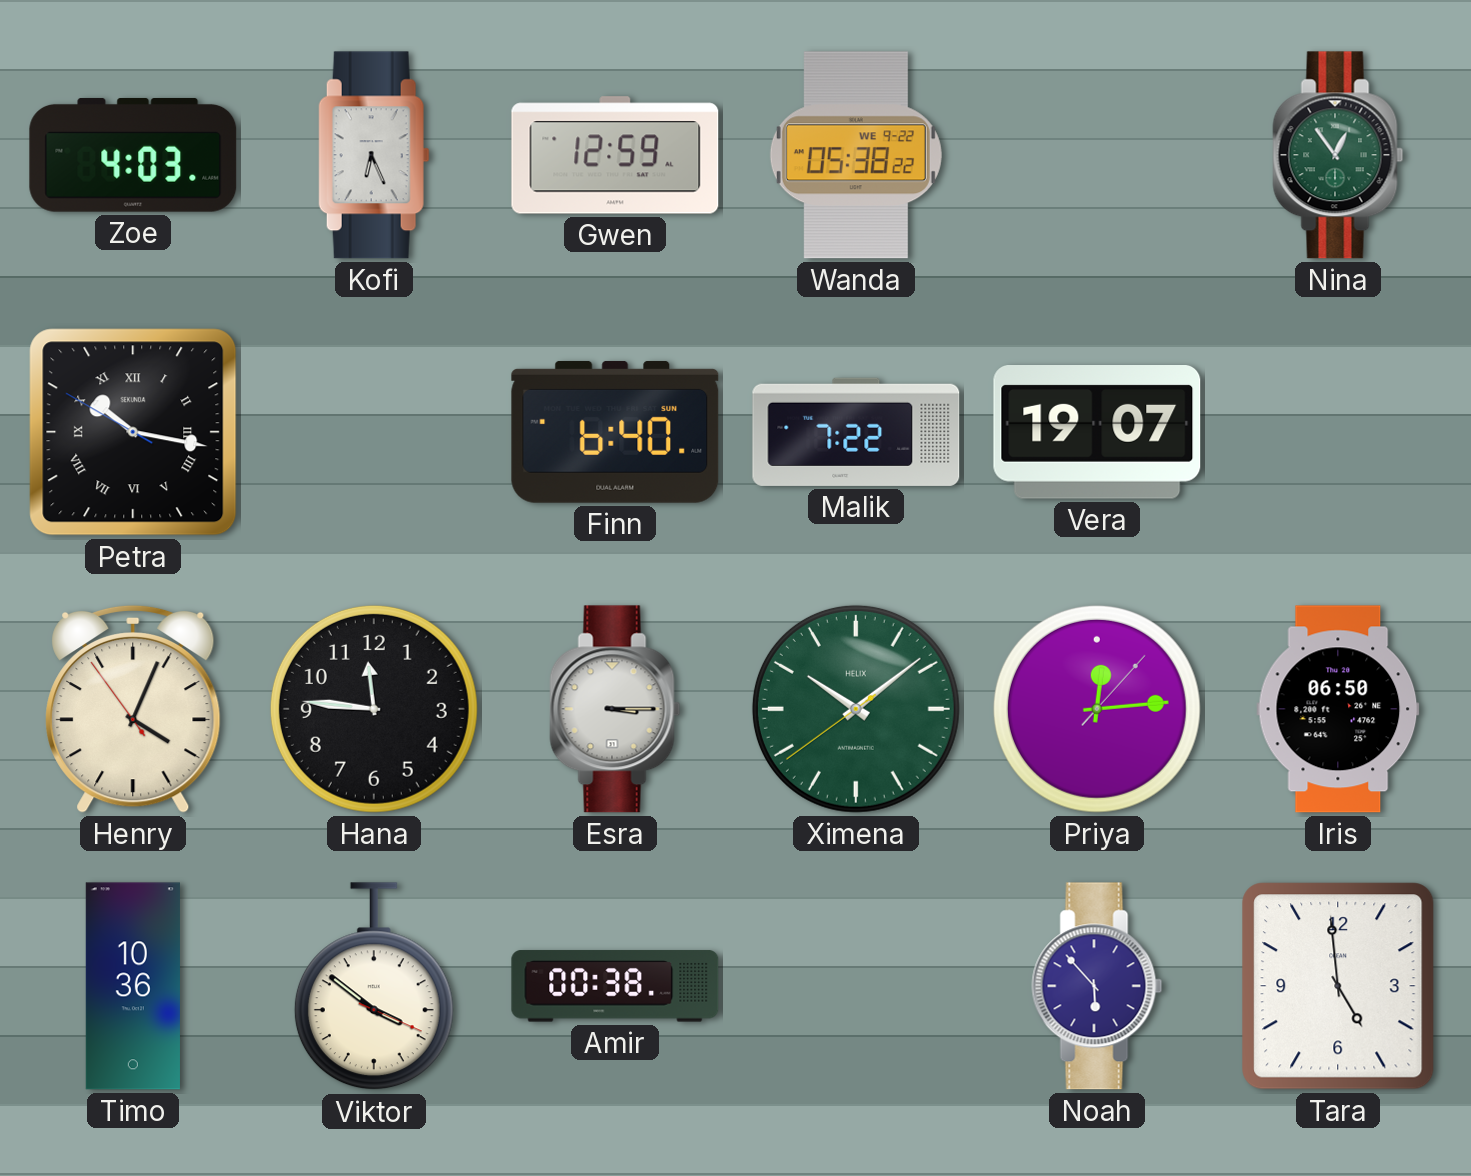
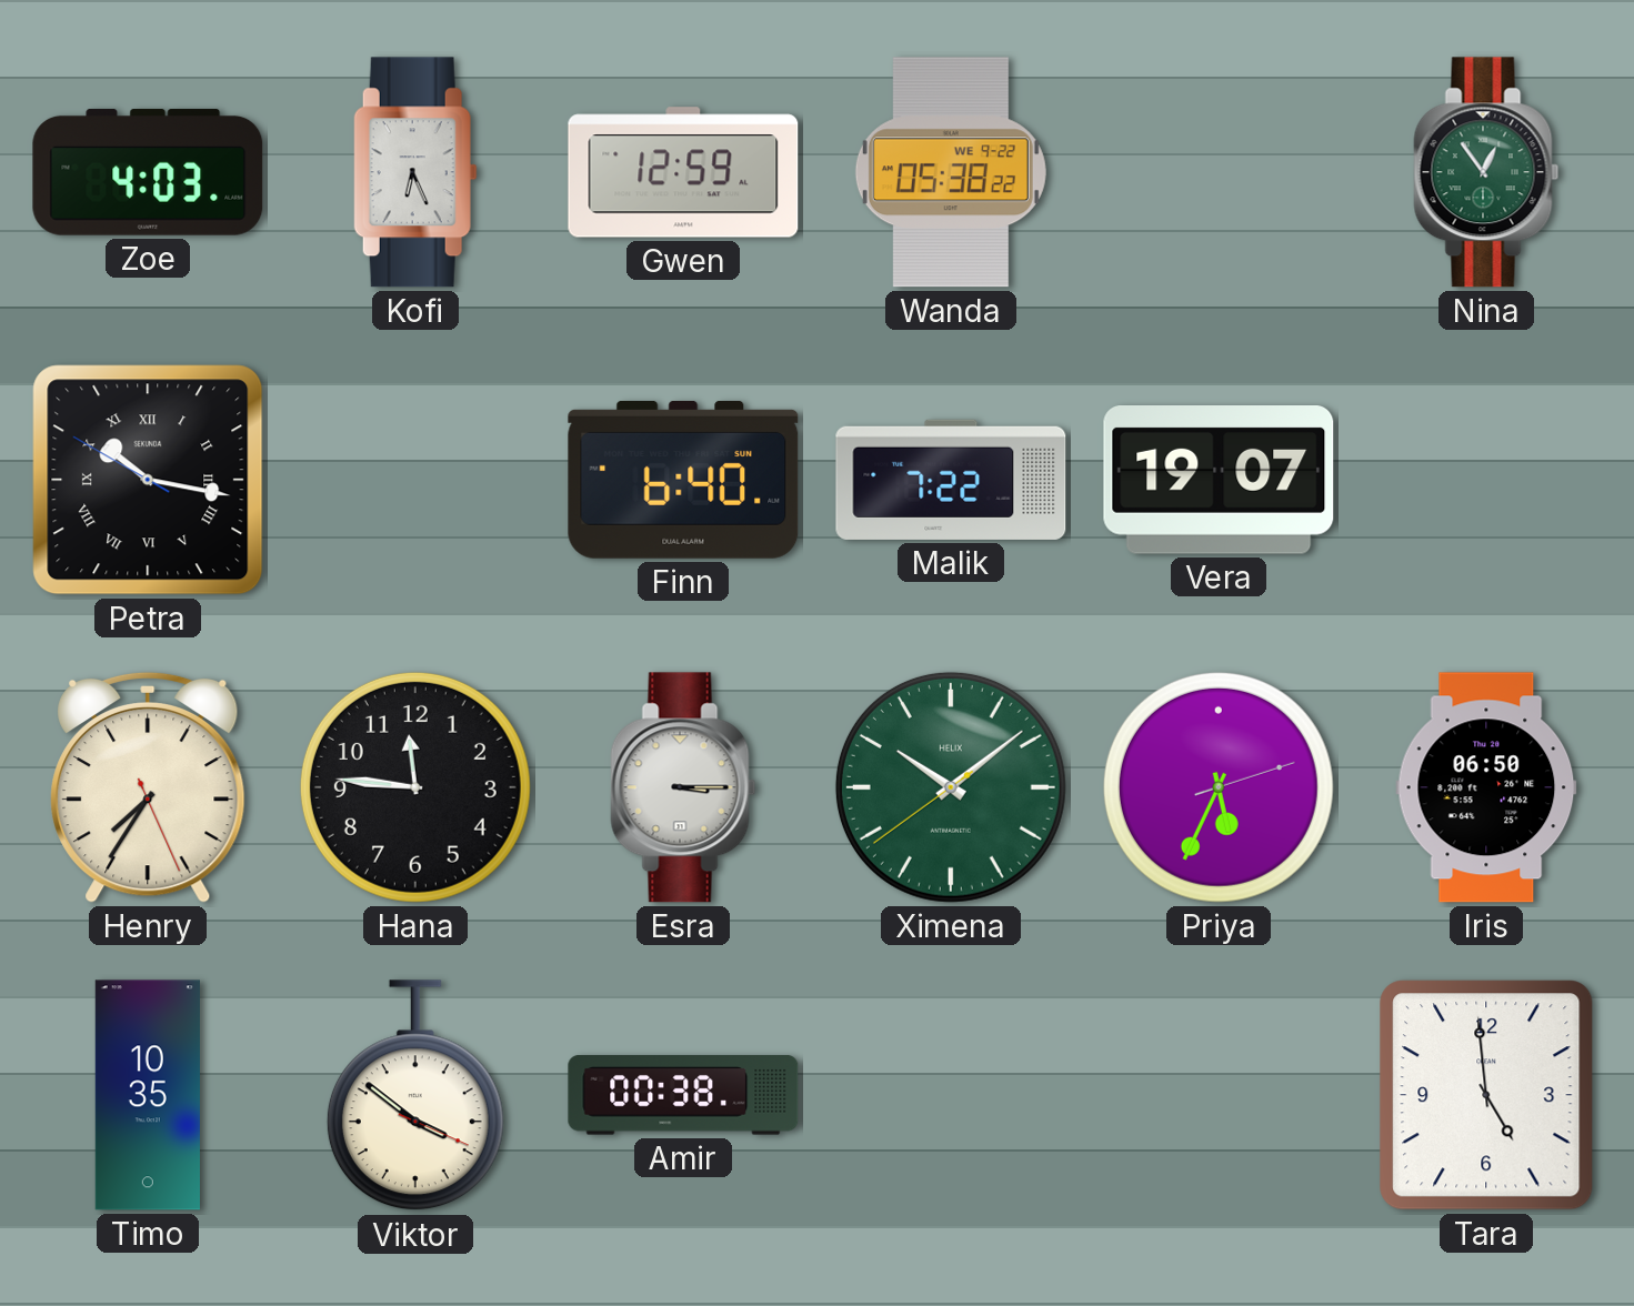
Henry: 4:03 -> 7:35 (148, 787)
Priya: 12:14 -> 5:34 (1219, 787)
Timo: 10:36 -> 10:35 (148, 1095)
Noah: 5:53 -> none (1097, 986)
